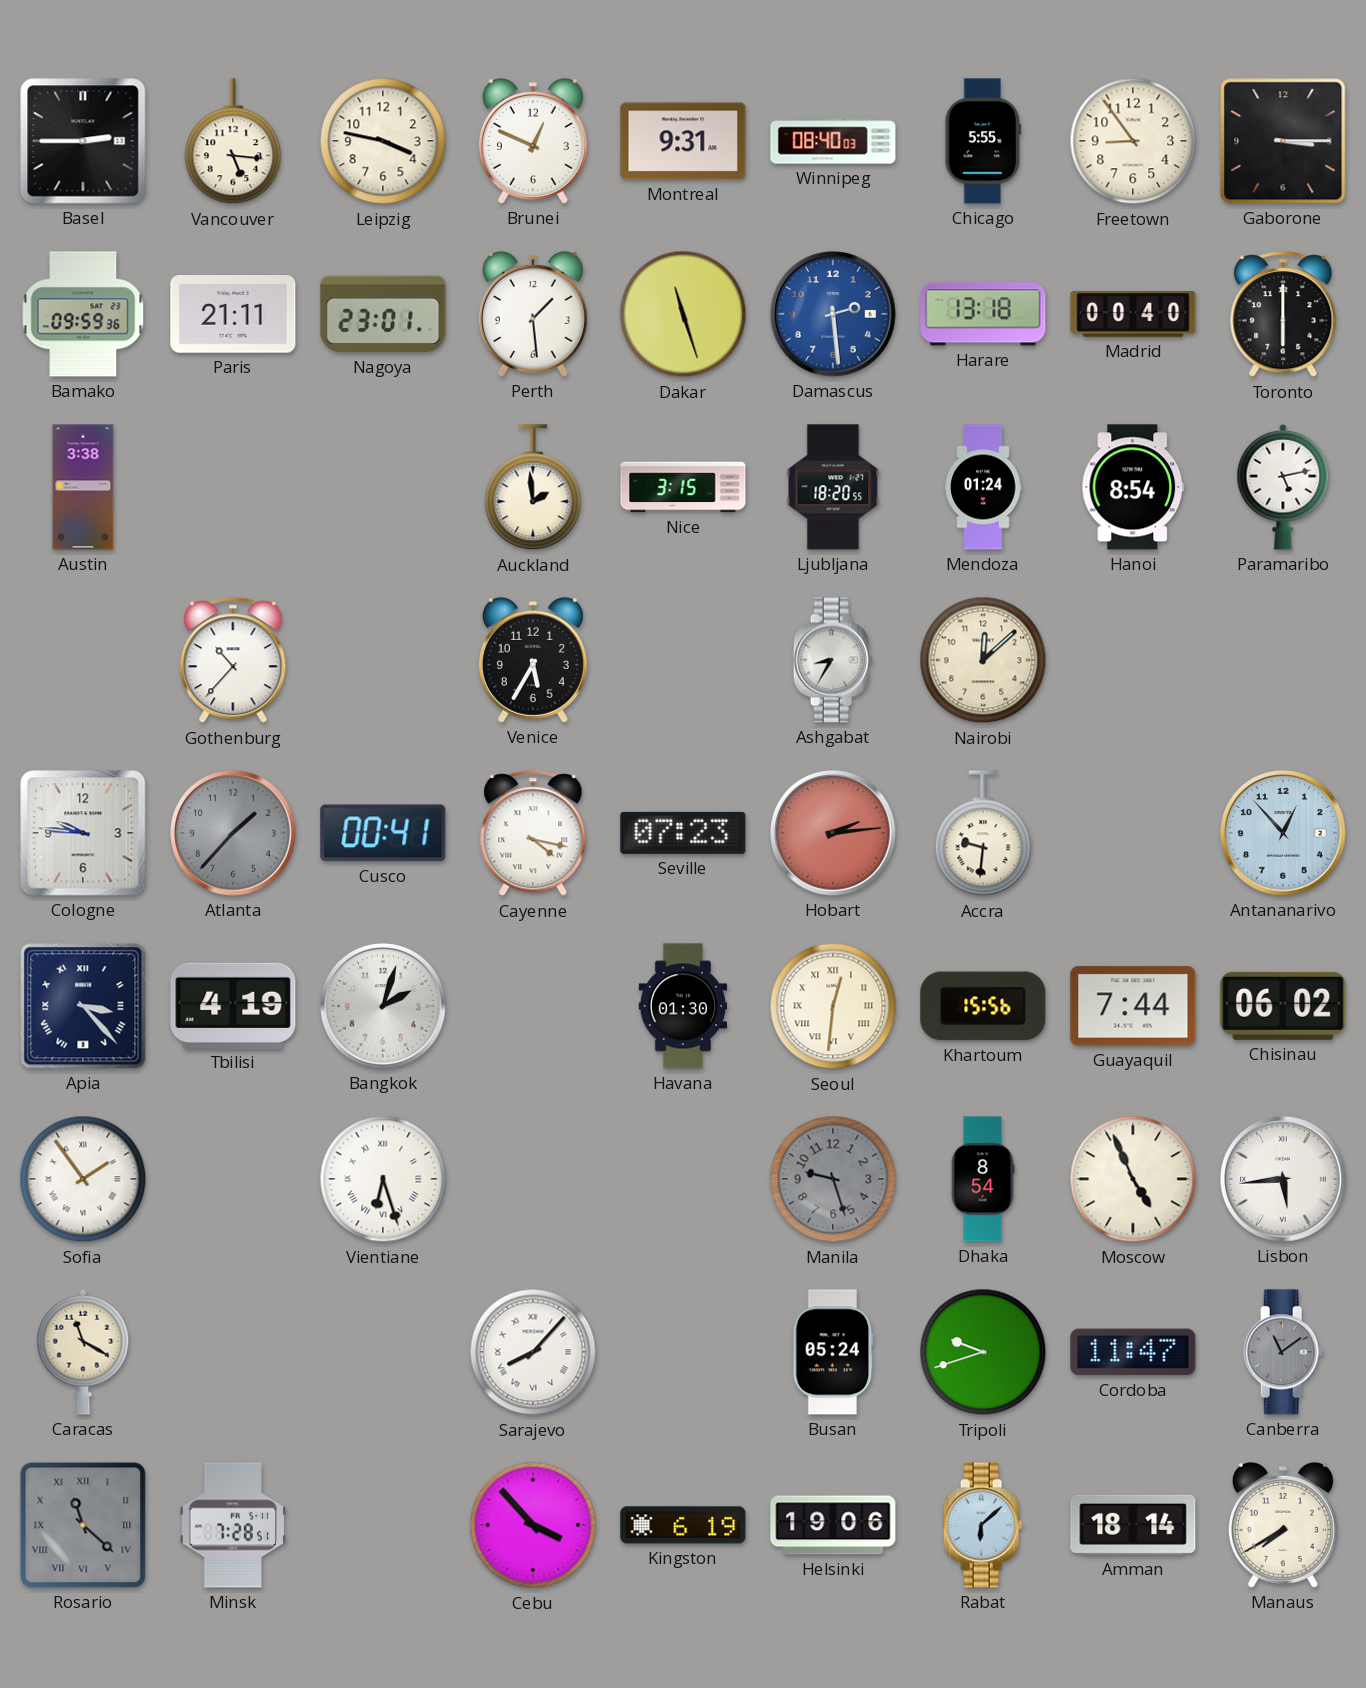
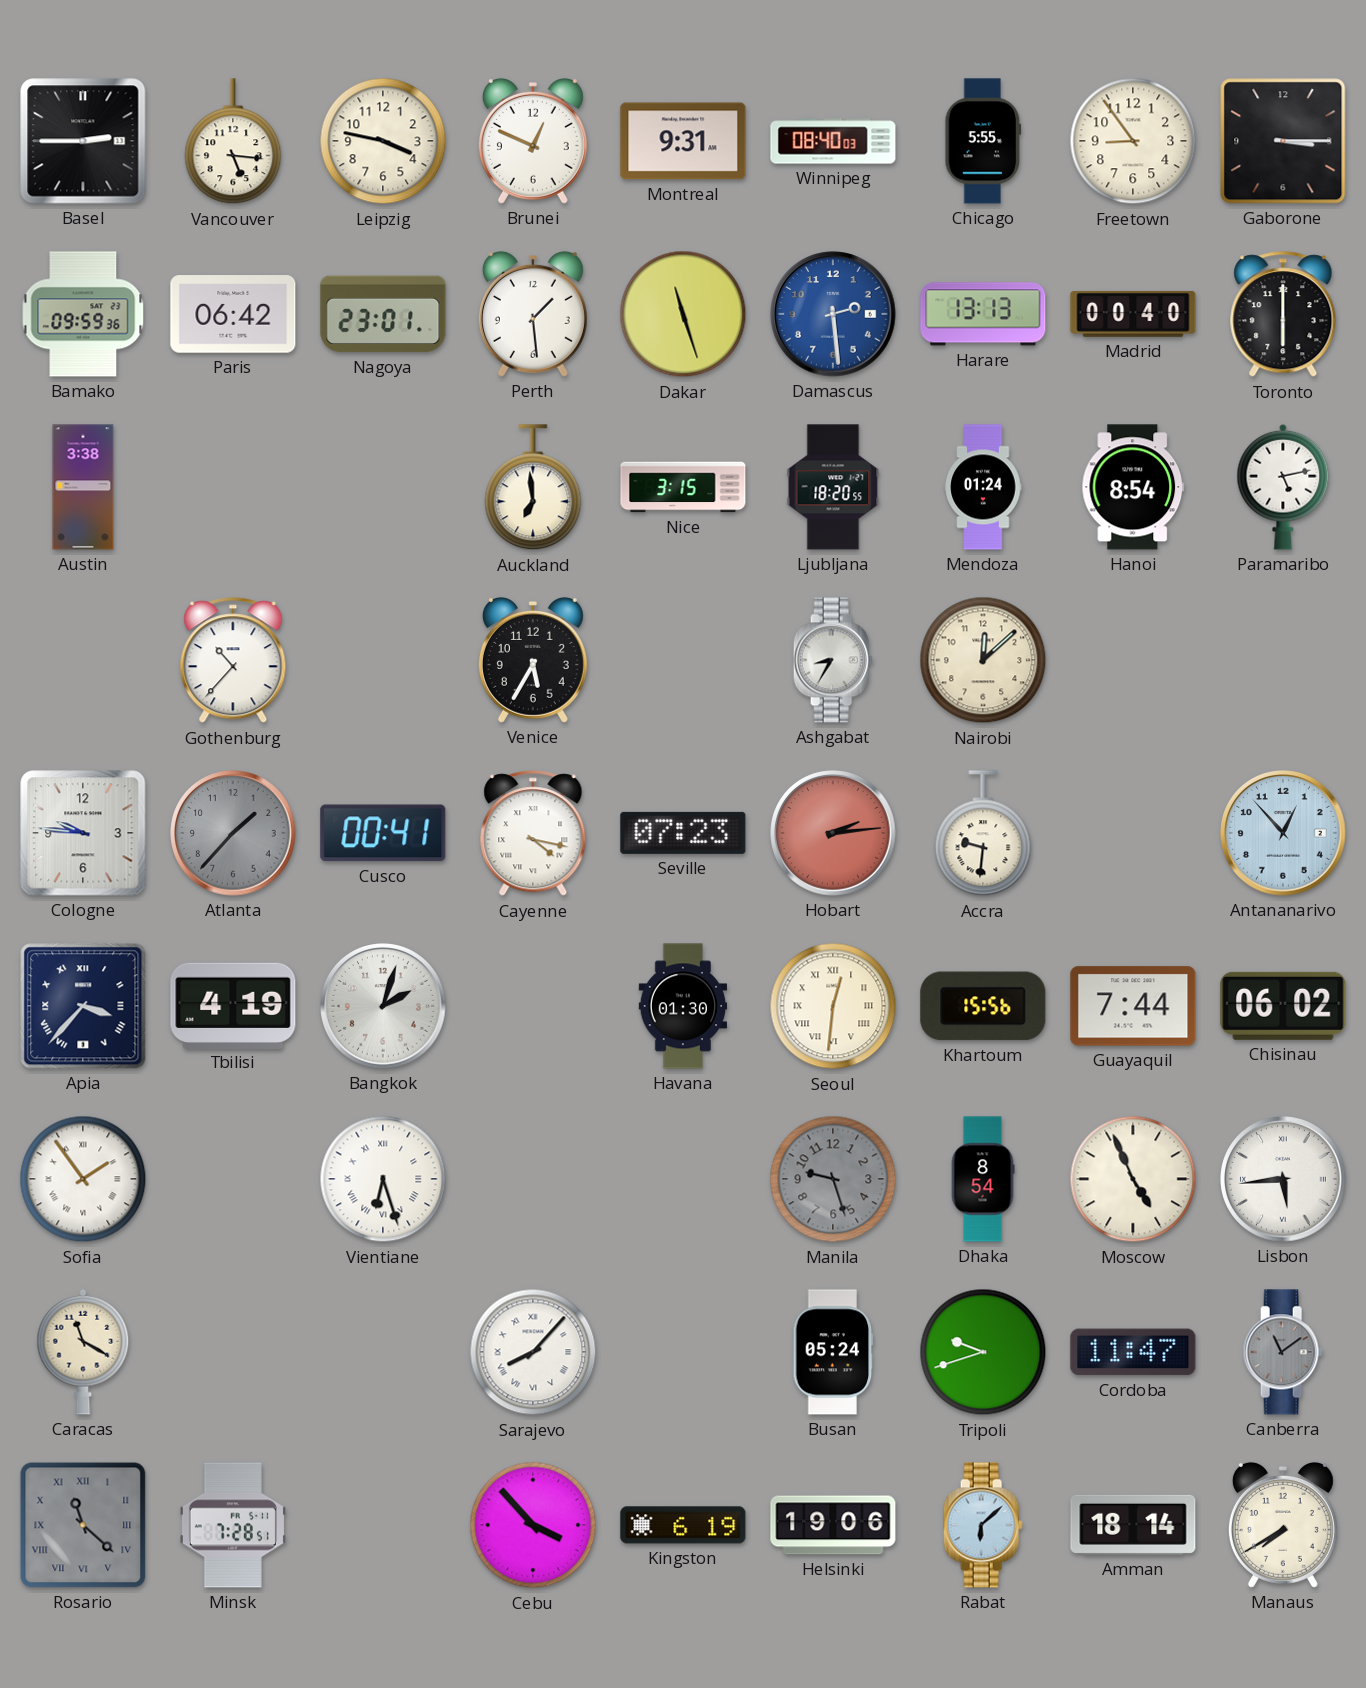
Paris: 21:11 -> 06:42 (233, 314)
Harare: 13:18 -> 13:13 (983, 314)
Auckland: 1:59 -> 6:59 (533, 488)
Apia: 3:23 -> 3:37 (83, 1006)
